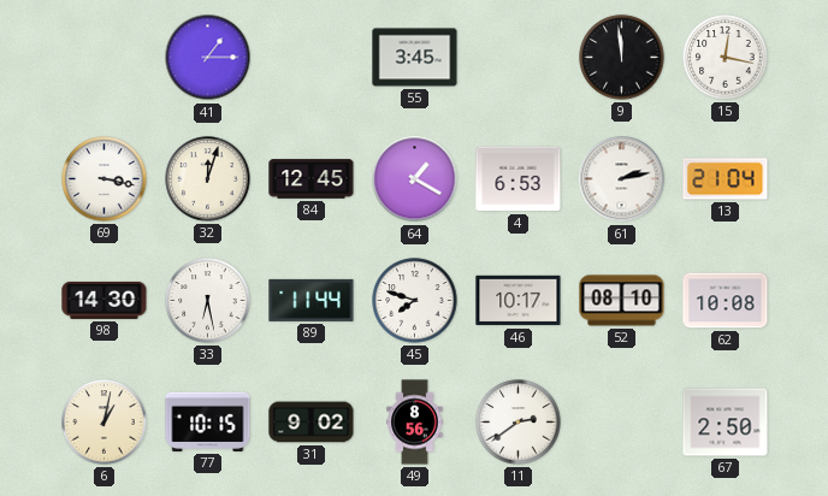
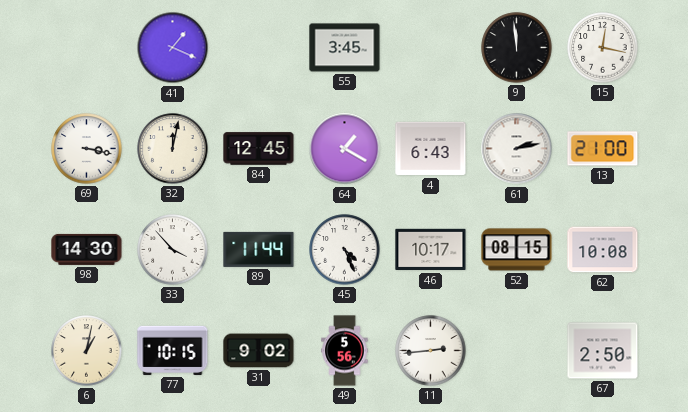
41: 1:15 -> 1:19 (173, 48)
32: 12:03 -> 12:02 (173, 149)
4: 6:53 -> 6:43 (431, 149)
13: 21:04 -> 21:00 (603, 149)
33: 6:28 -> 3:53 (173, 250)
45: 7:48 -> 4:26 (345, 250)
52: 08:10 -> 08:15 (517, 250)
49: 8:56 -> 5:56 (345, 351)
11: 2:39 -> 2:44 (431, 351)
